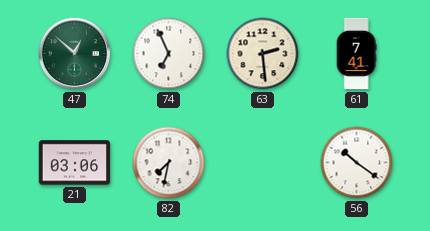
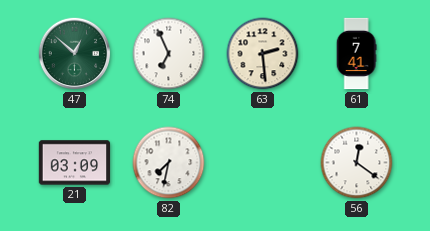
21: 03:06 -> 03:09 (75, 163)
56: 10:21 -> 12:21 (357, 163)
